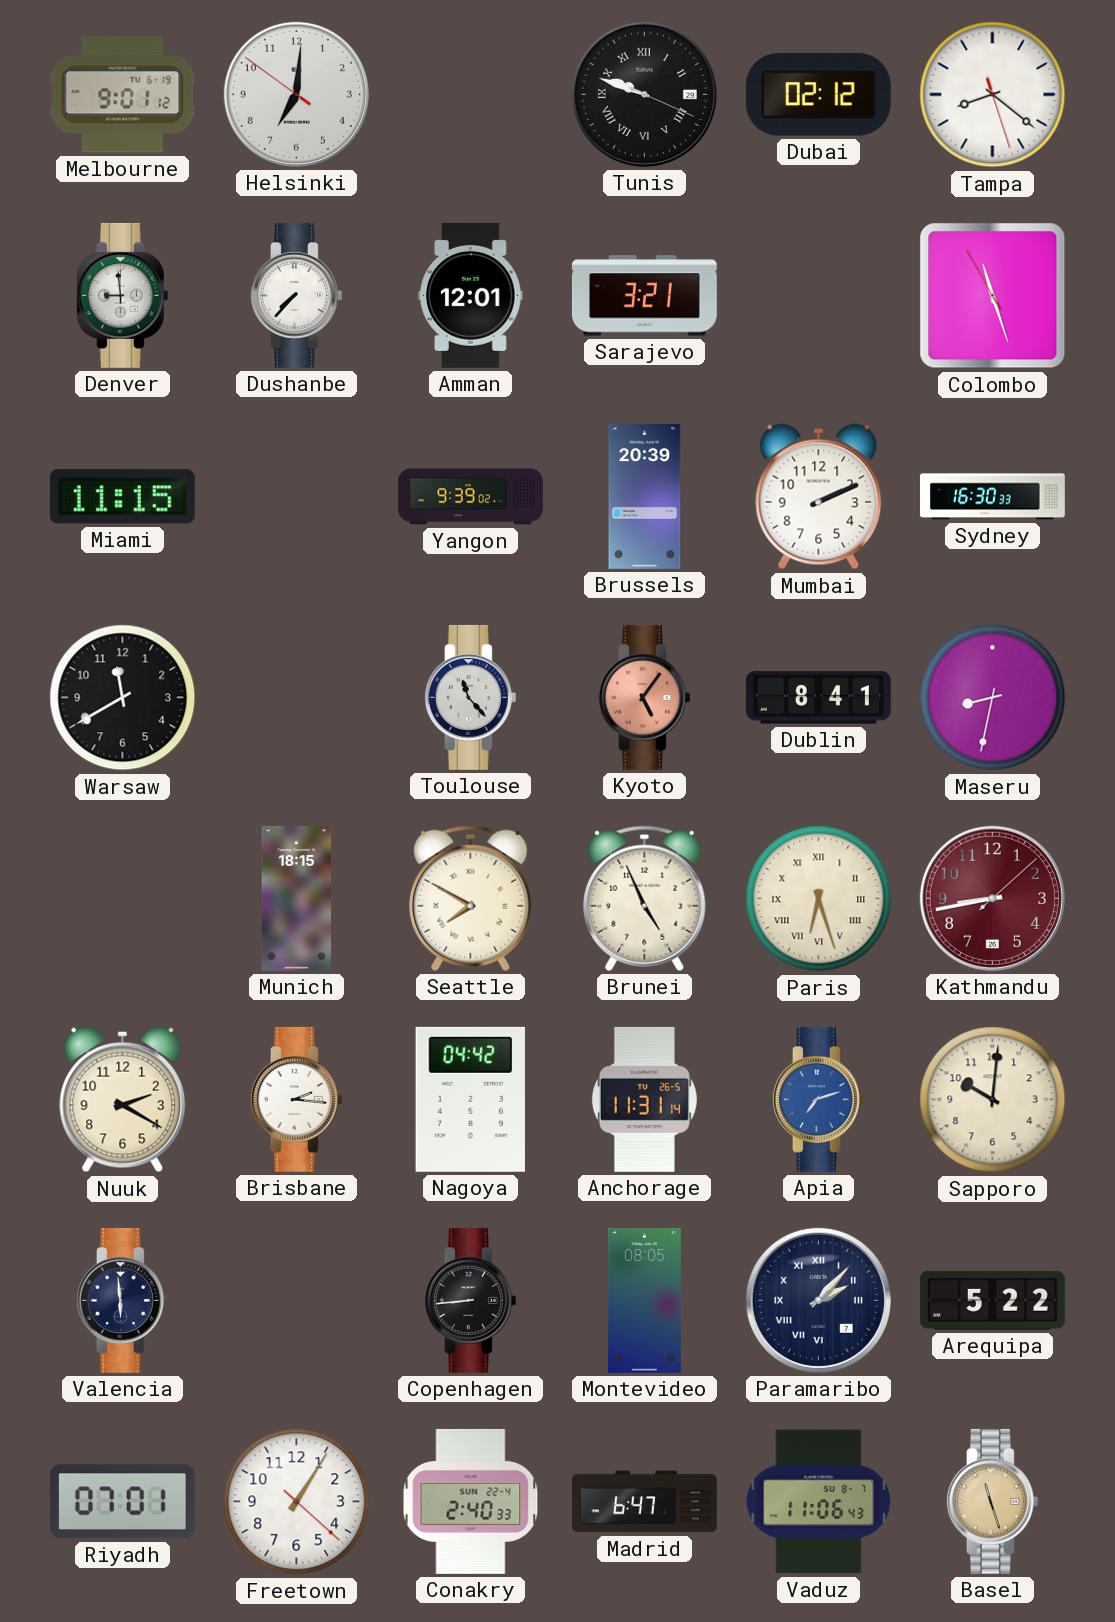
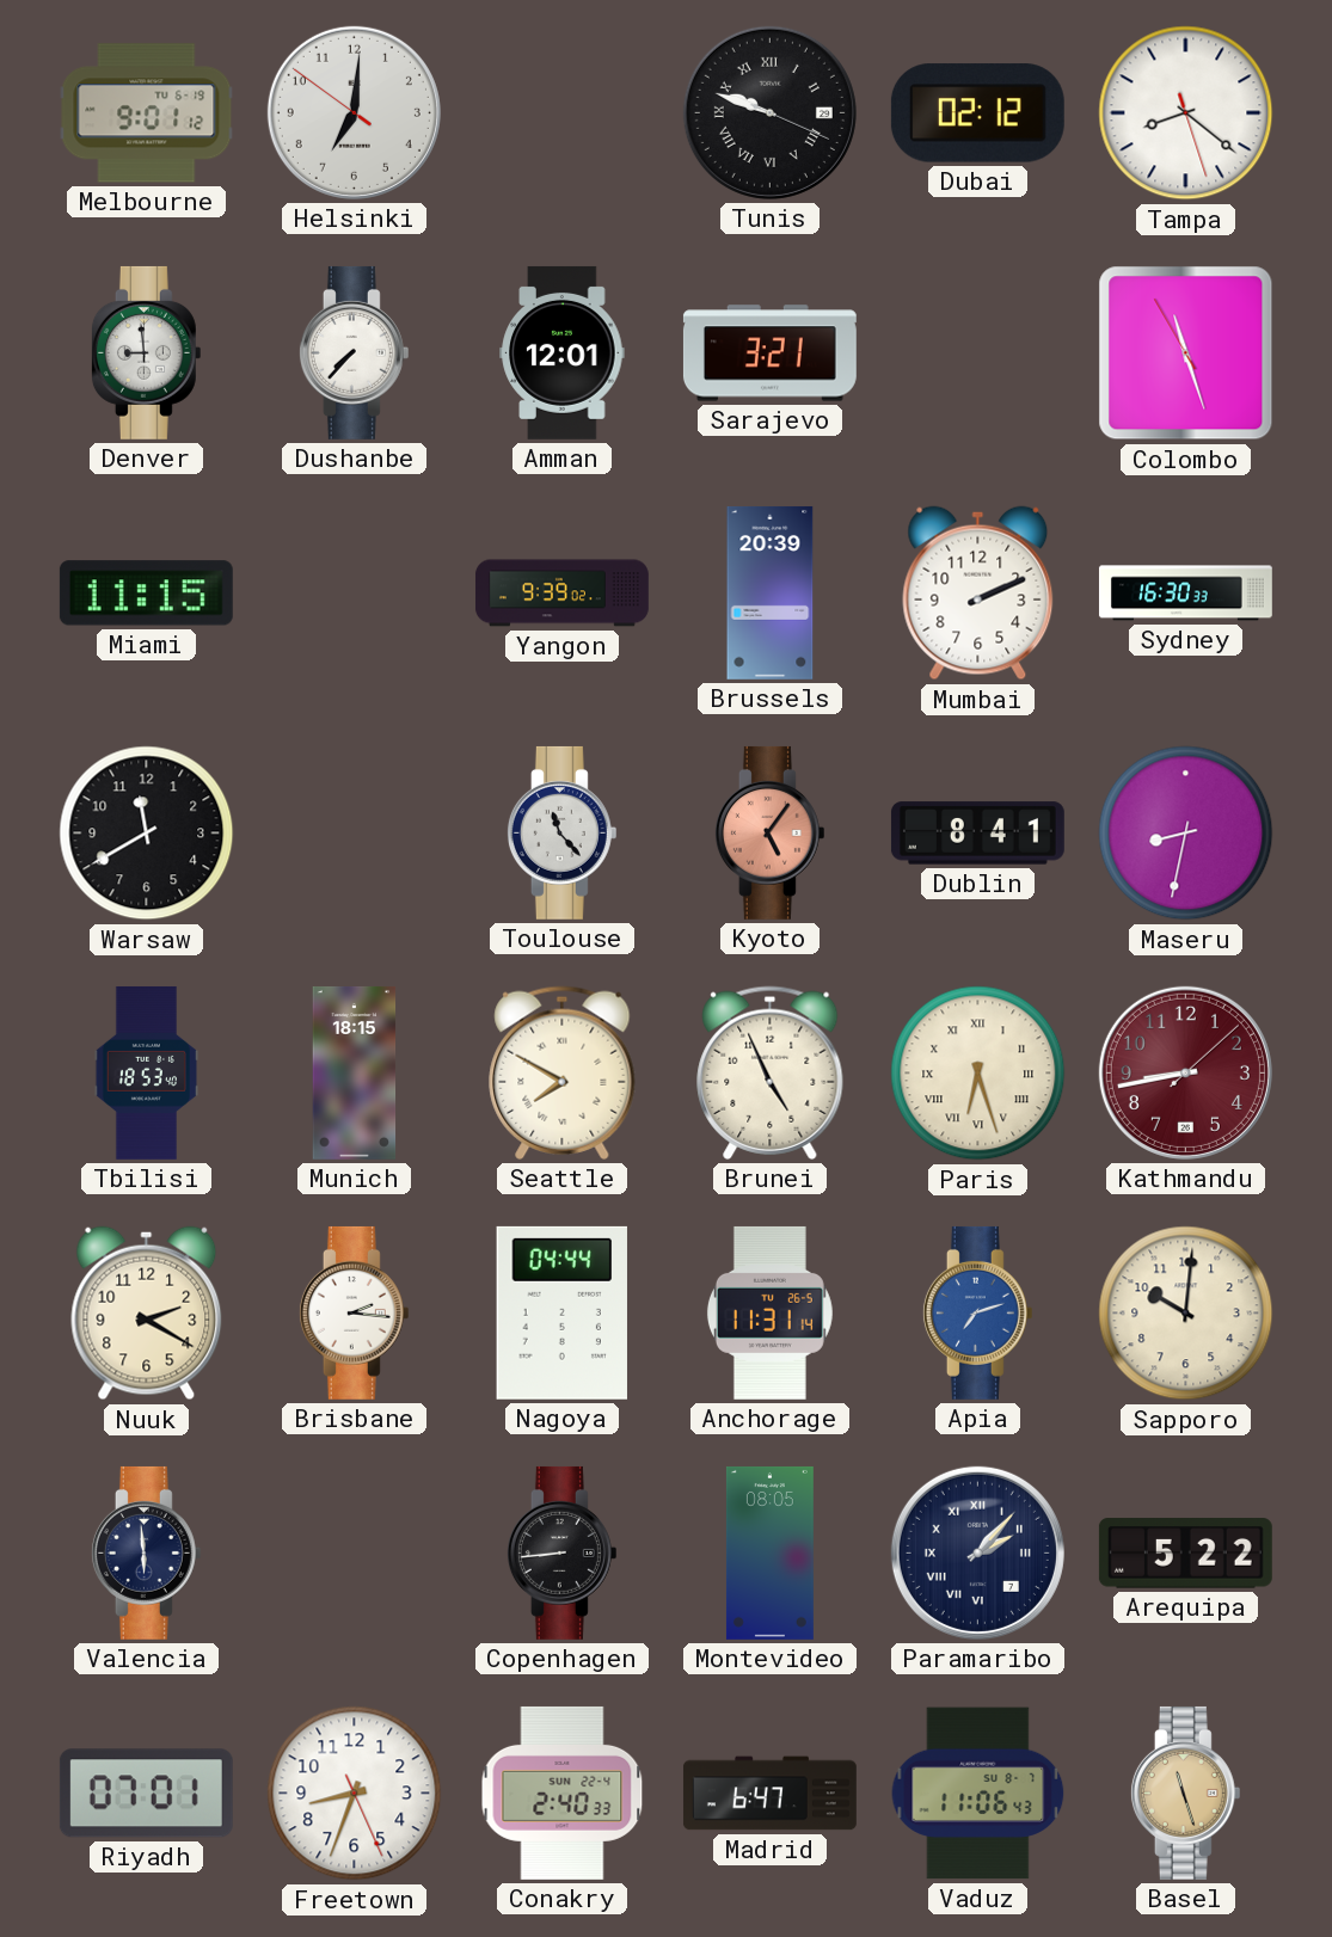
Tbilisi: none -> 18:53 (146, 1072)
Nagoya: 04:42 -> 04:44 (561, 1312)
Freetown: 1:05 -> 8:33 (355, 1794)
